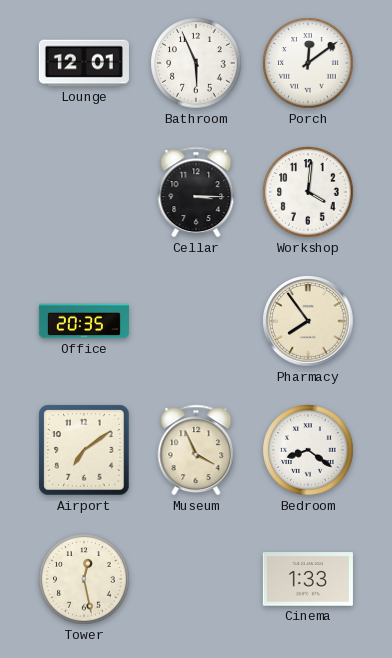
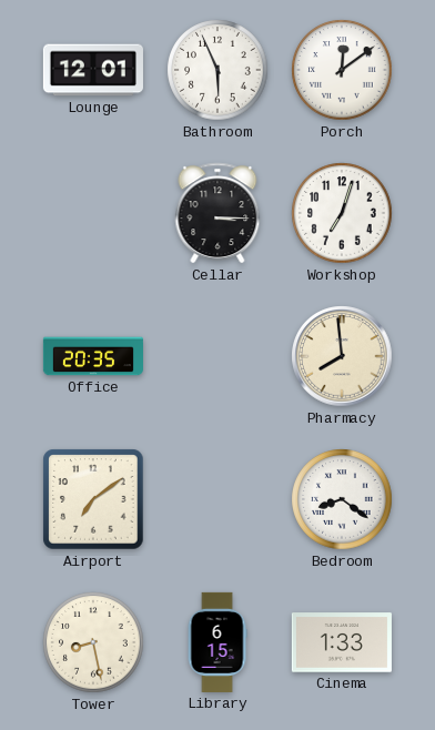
Workshop: 4:01 -> 7:03 (342, 213)
Pharmacy: 7:54 -> 7:59 (342, 356)
Museum: 3:56 -> none (196, 450)
Tower: 12:28 -> 8:28 (93, 642)
Library: none -> 6:15 (217, 642)
